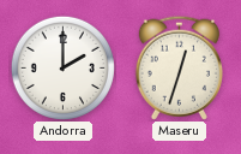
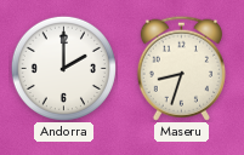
Maseru: 12:33 -> 8:33 (181, 68)
